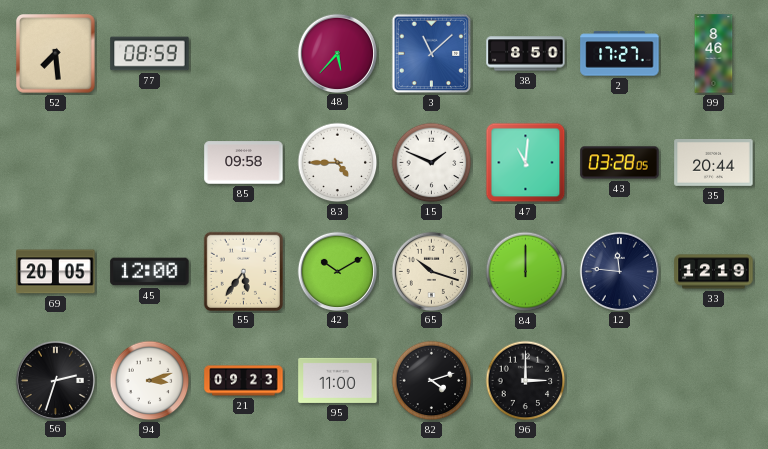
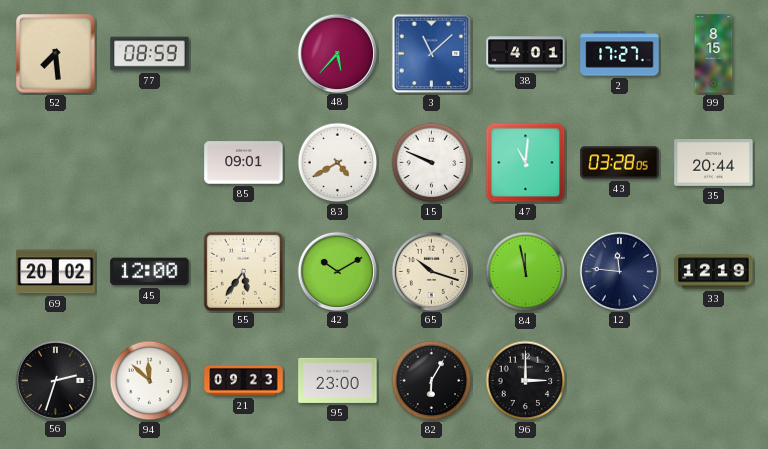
38: 8:50 -> 4:01 (526, 54)
99: 8:46 -> 8:15 (714, 54)
85: 09:58 -> 09:01 (244, 163)
83: 4:45 -> 4:40 (338, 163)
15: 1:49 -> 9:49 (432, 163)
69: 20:05 -> 20:02 (56, 272)
84: 12:00 -> 11:58 (526, 272)
94: 3:12 -> 11:52 (150, 381)
95: 11:00 -> 23:00 (338, 380)
82: 4:12 -> 6:05 (432, 381)
